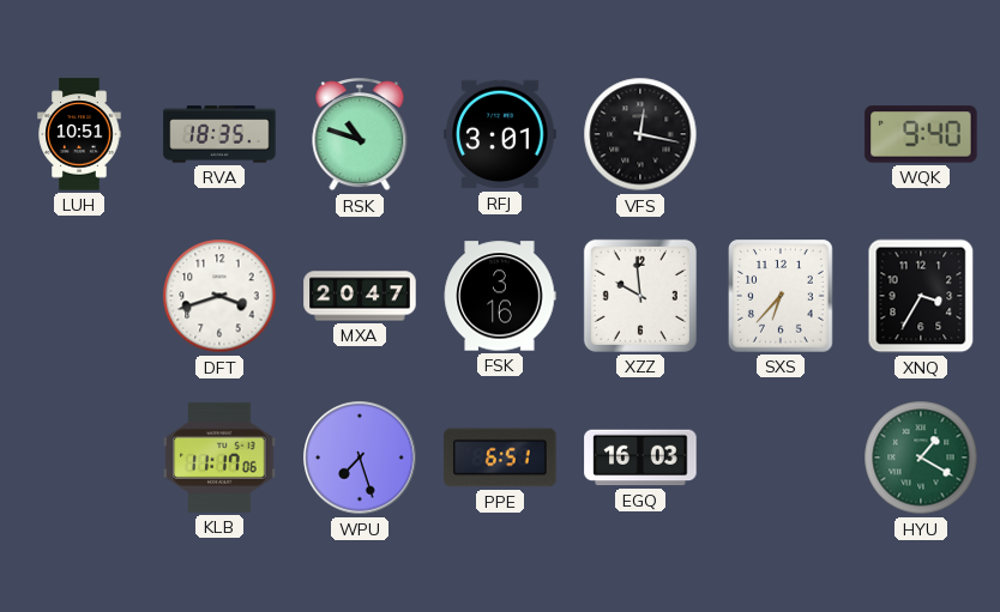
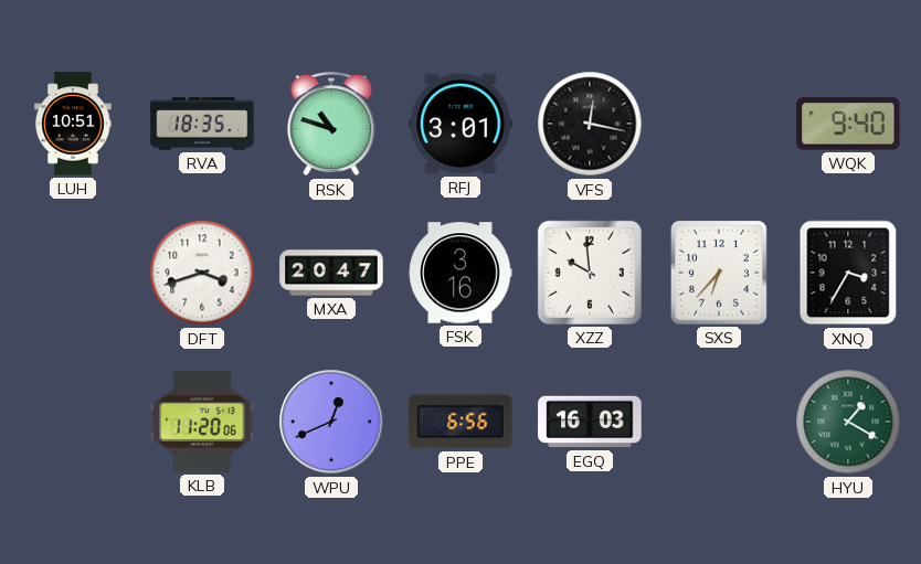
KLB: 11:17 -> 11:20 (202, 422)
WPU: 7:27 -> 12:41 (331, 422)
PPE: 6:51 -> 6:56 (460, 422)
